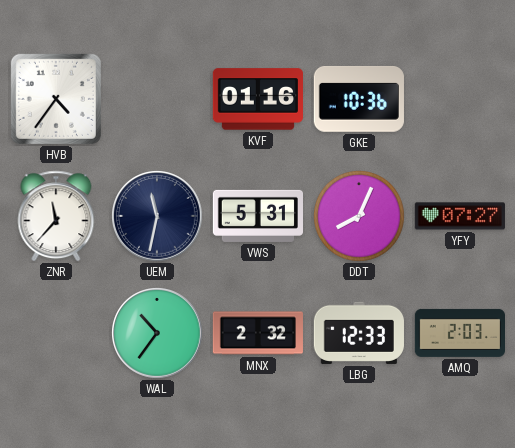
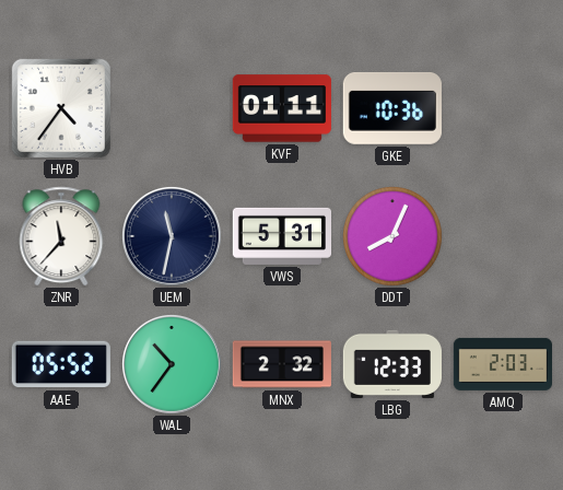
KVF: 01:16 -> 01:11 (282, 108)
YFY: 07:27 -> none (460, 216)
AAE: none -> 05:52 (61, 364)
